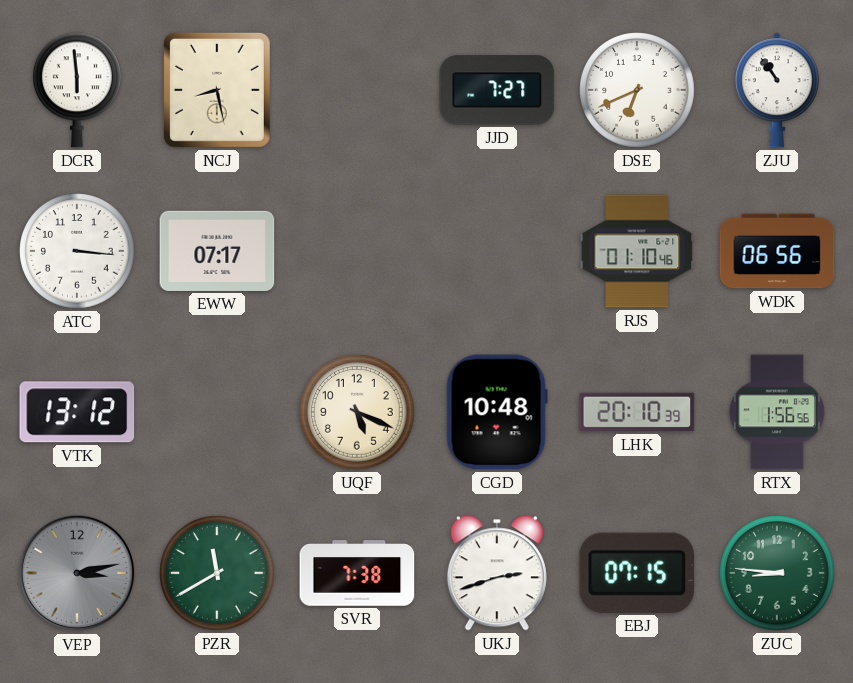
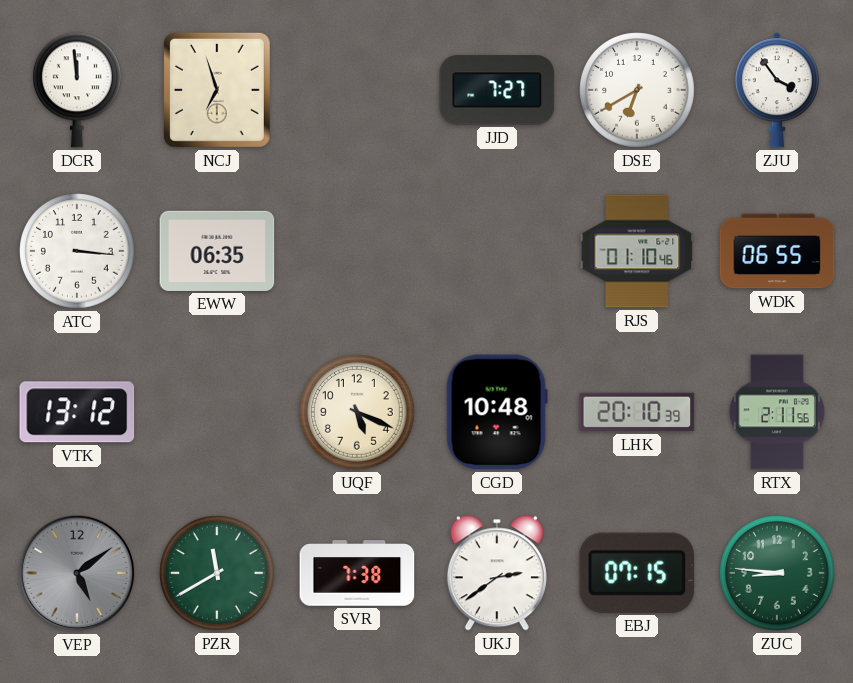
DCR: 5:59 -> 11:59 (78, 90)
NCJ: 8:28 -> 6:57 (217, 90)
DSE: 6:41 -> 6:40 (637, 90)
ZJU: 10:54 -> 3:54 (777, 90)
EWW: 07:17 -> 06:35 (217, 251)
WDK: 06:56 -> 06:55 (777, 251)
RTX: 1:56 -> 2:11 (777, 412)
VEP: 3:13 -> 5:09 (77, 573)
UKJ: 2:42 -> 2:39 (497, 573)
